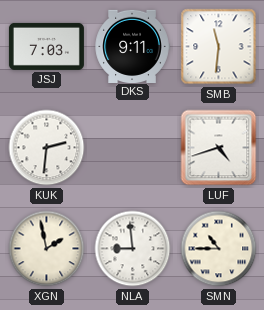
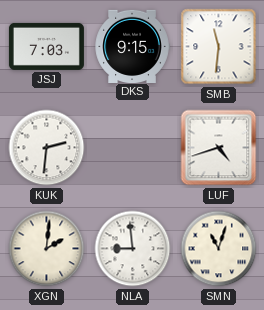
DKS: 9:11 -> 9:15 (132, 46)
XGN: 1:58 -> 2:01 (47, 249)
SMN: 10:45 -> 11:03 (219, 249)
